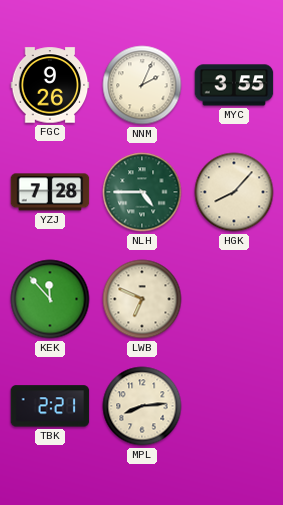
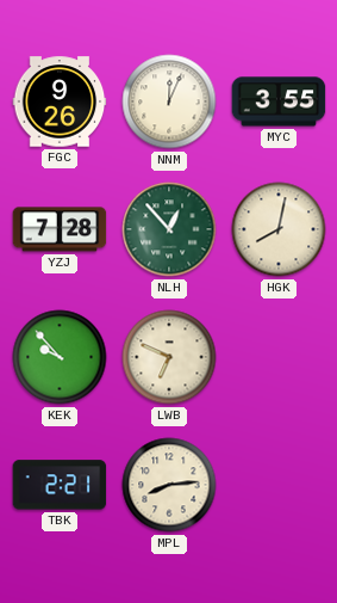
NNM: 2:04 -> 12:04 (169, 101)
NLH: 4:45 -> 12:53 (169, 229)
HGK: 8:07 -> 8:02 (279, 229)
KEK: 11:53 -> 9:53 (60, 357)
